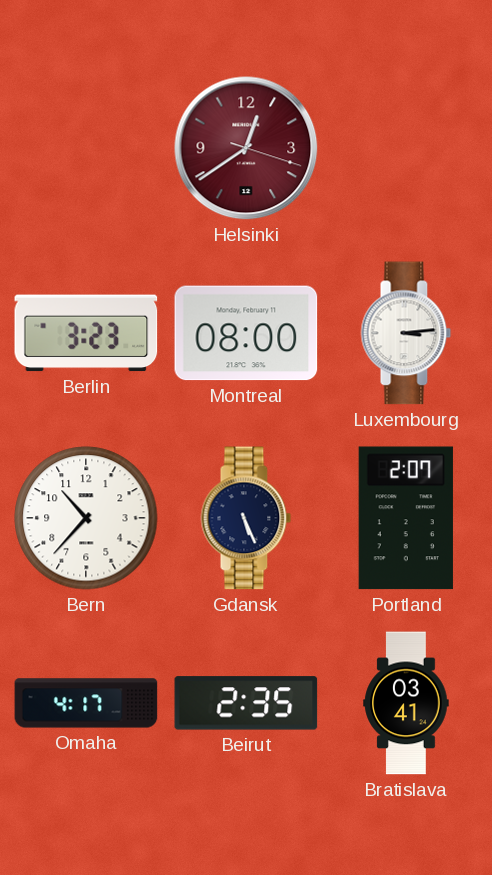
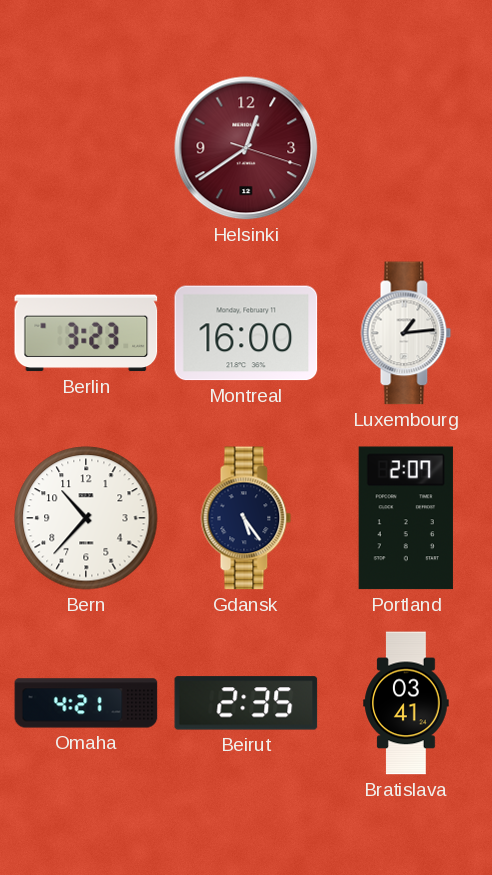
Montreal: 08:00 -> 16:00 (246, 333)
Luxembourg: 3:14 -> 1:14 (406, 333)
Gdansk: 5:26 -> 5:24 (246, 518)
Omaha: 4:17 -> 4:21 (86, 703)
